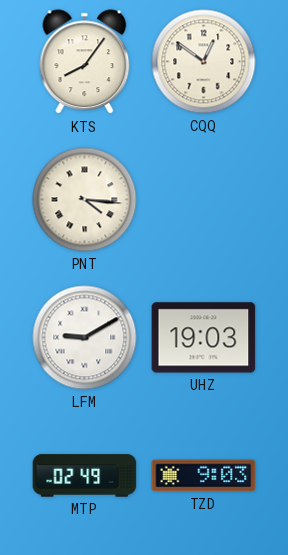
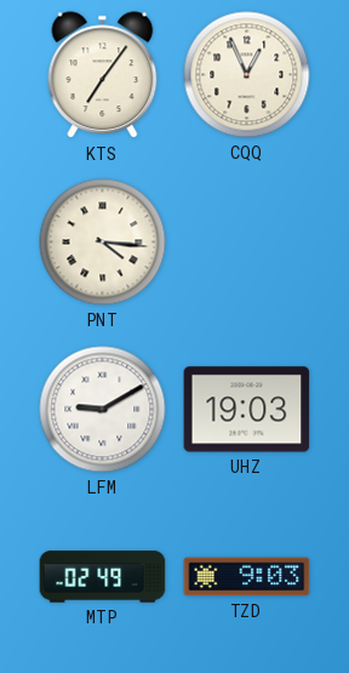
KTS: 8:06 -> 7:06 (103, 75)
CQQ: 12:51 -> 12:56 (247, 75)
